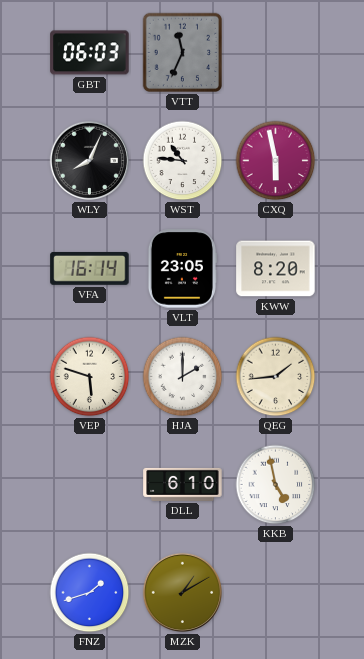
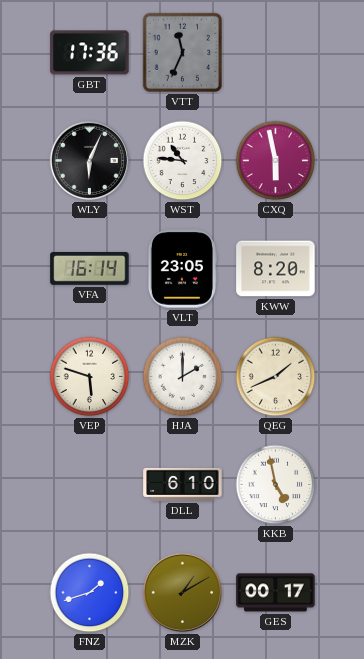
GBT: 06:03 -> 17:36 (90, 53)
WLY: 8:04 -> 6:04 (90, 161)
QEG: 1:44 -> 1:41 (276, 377)
GES: none -> 00:17 (276, 593)
